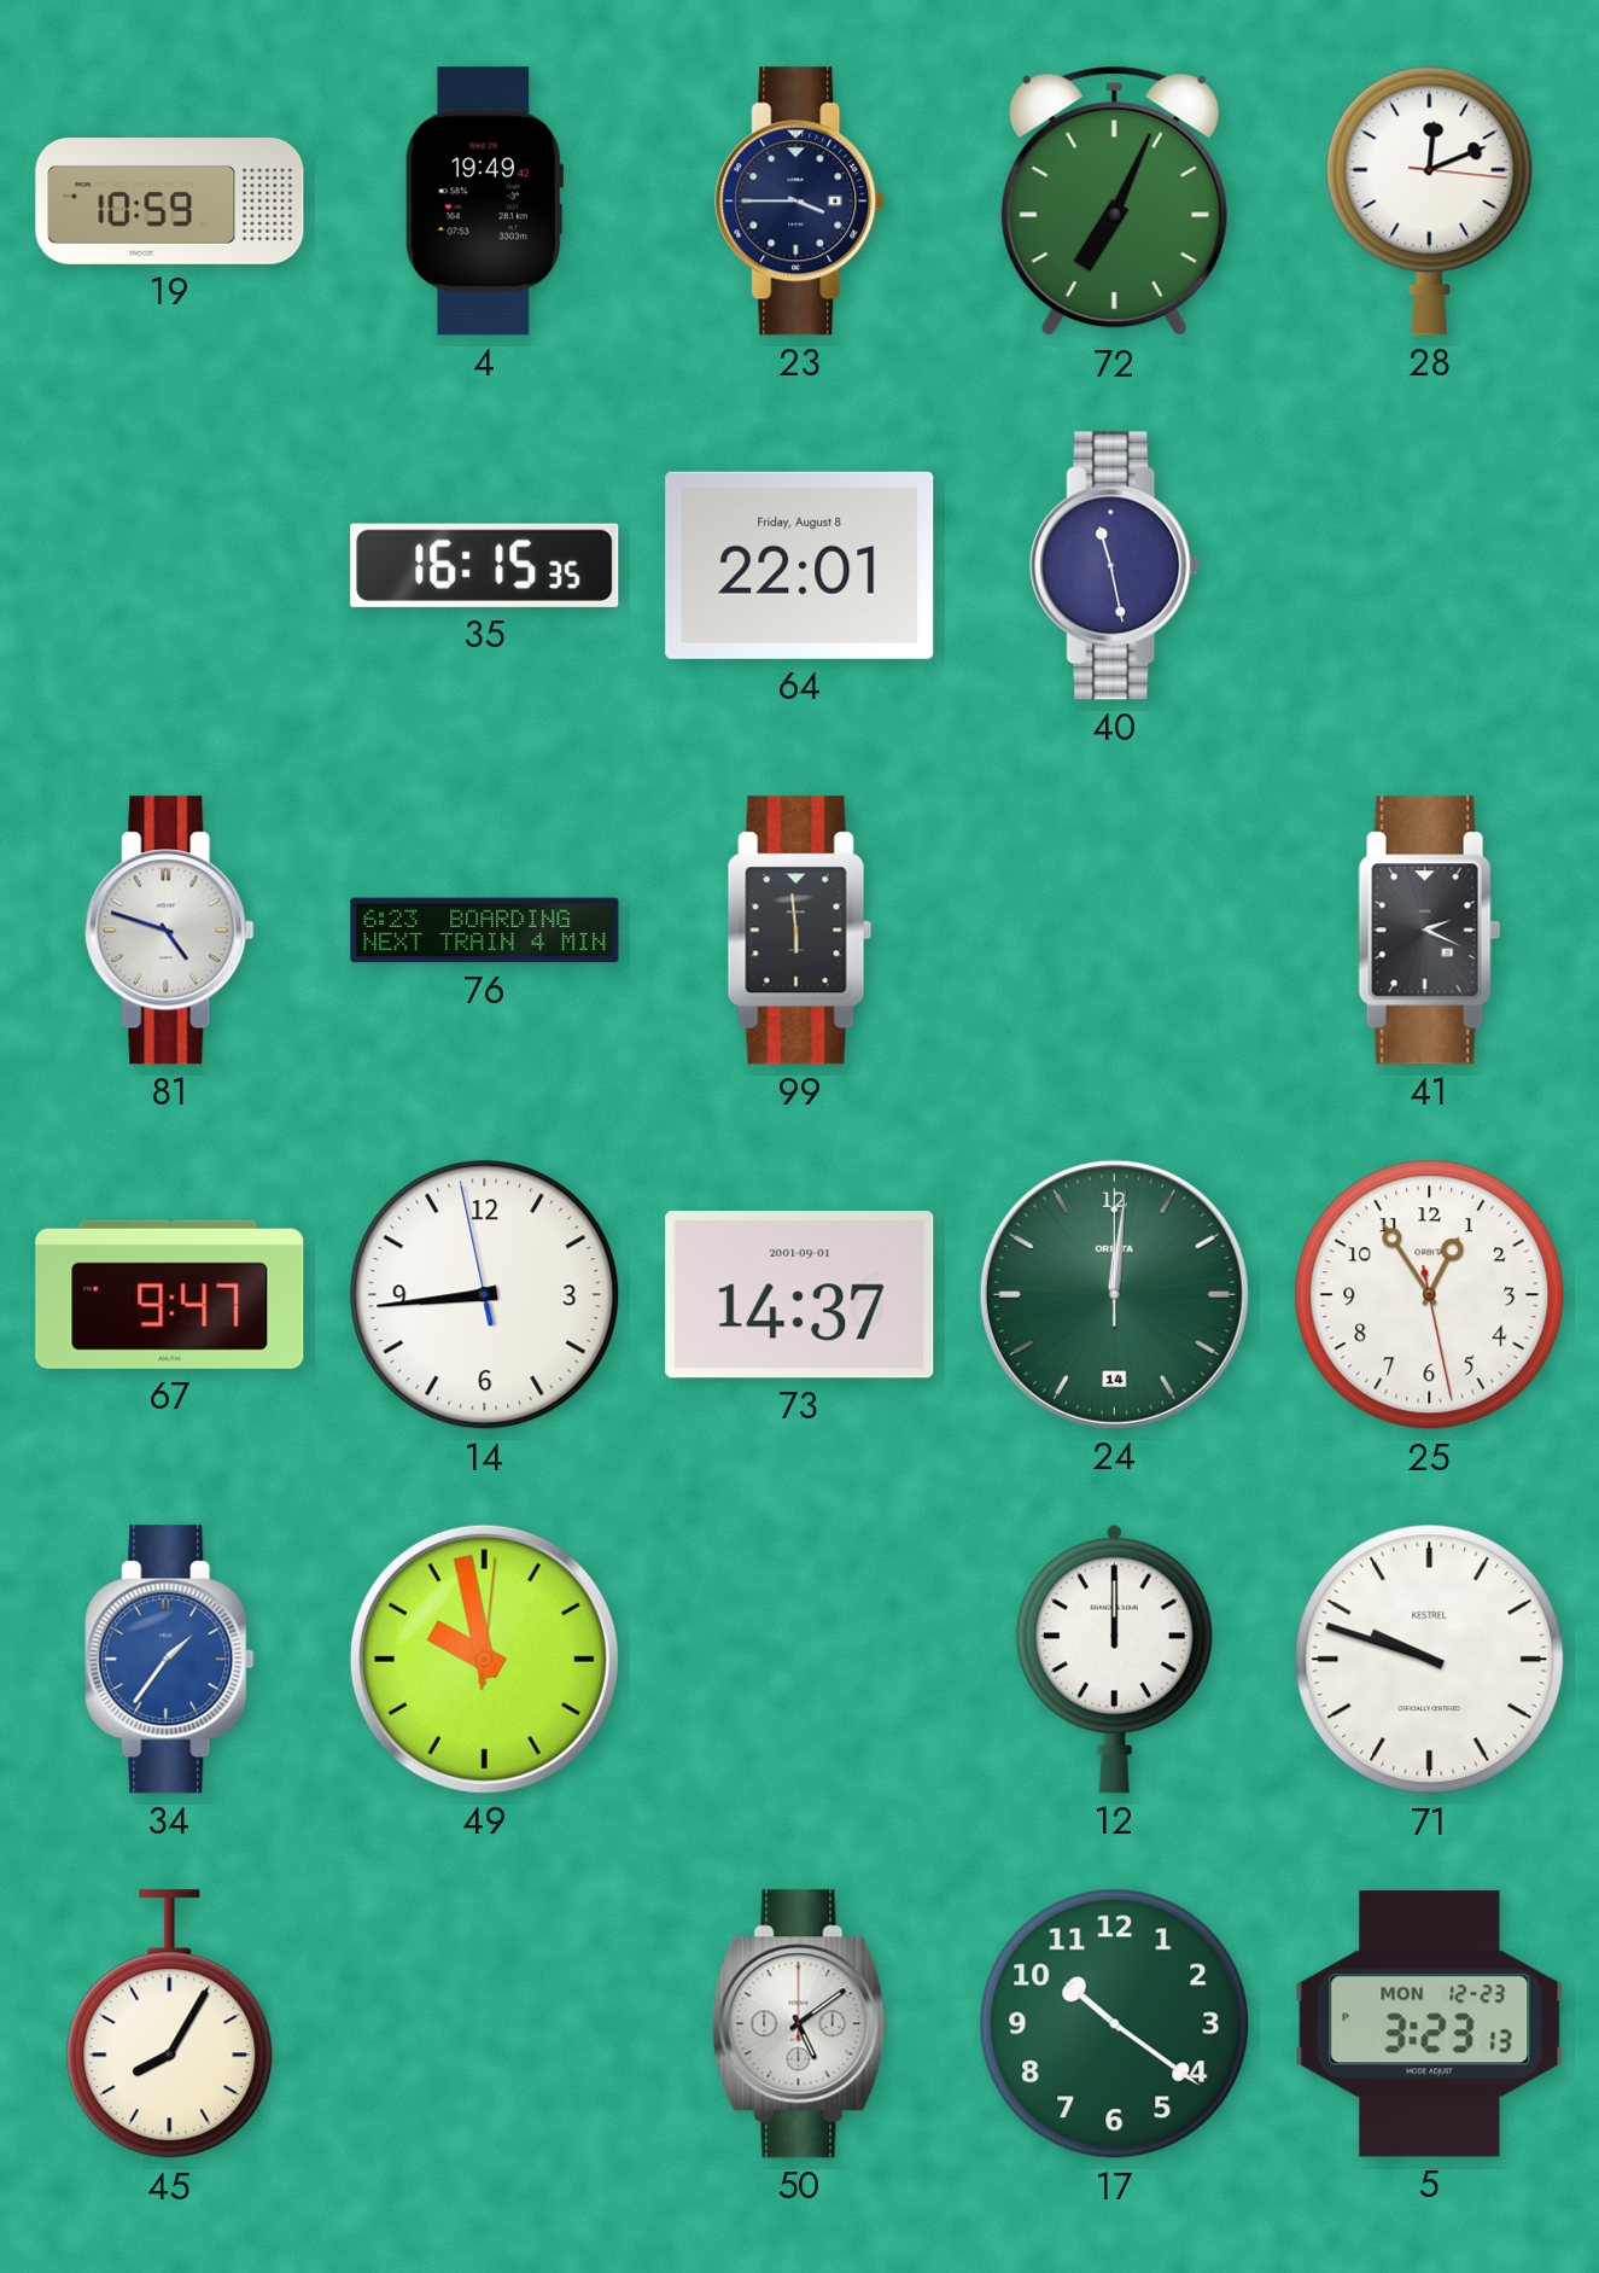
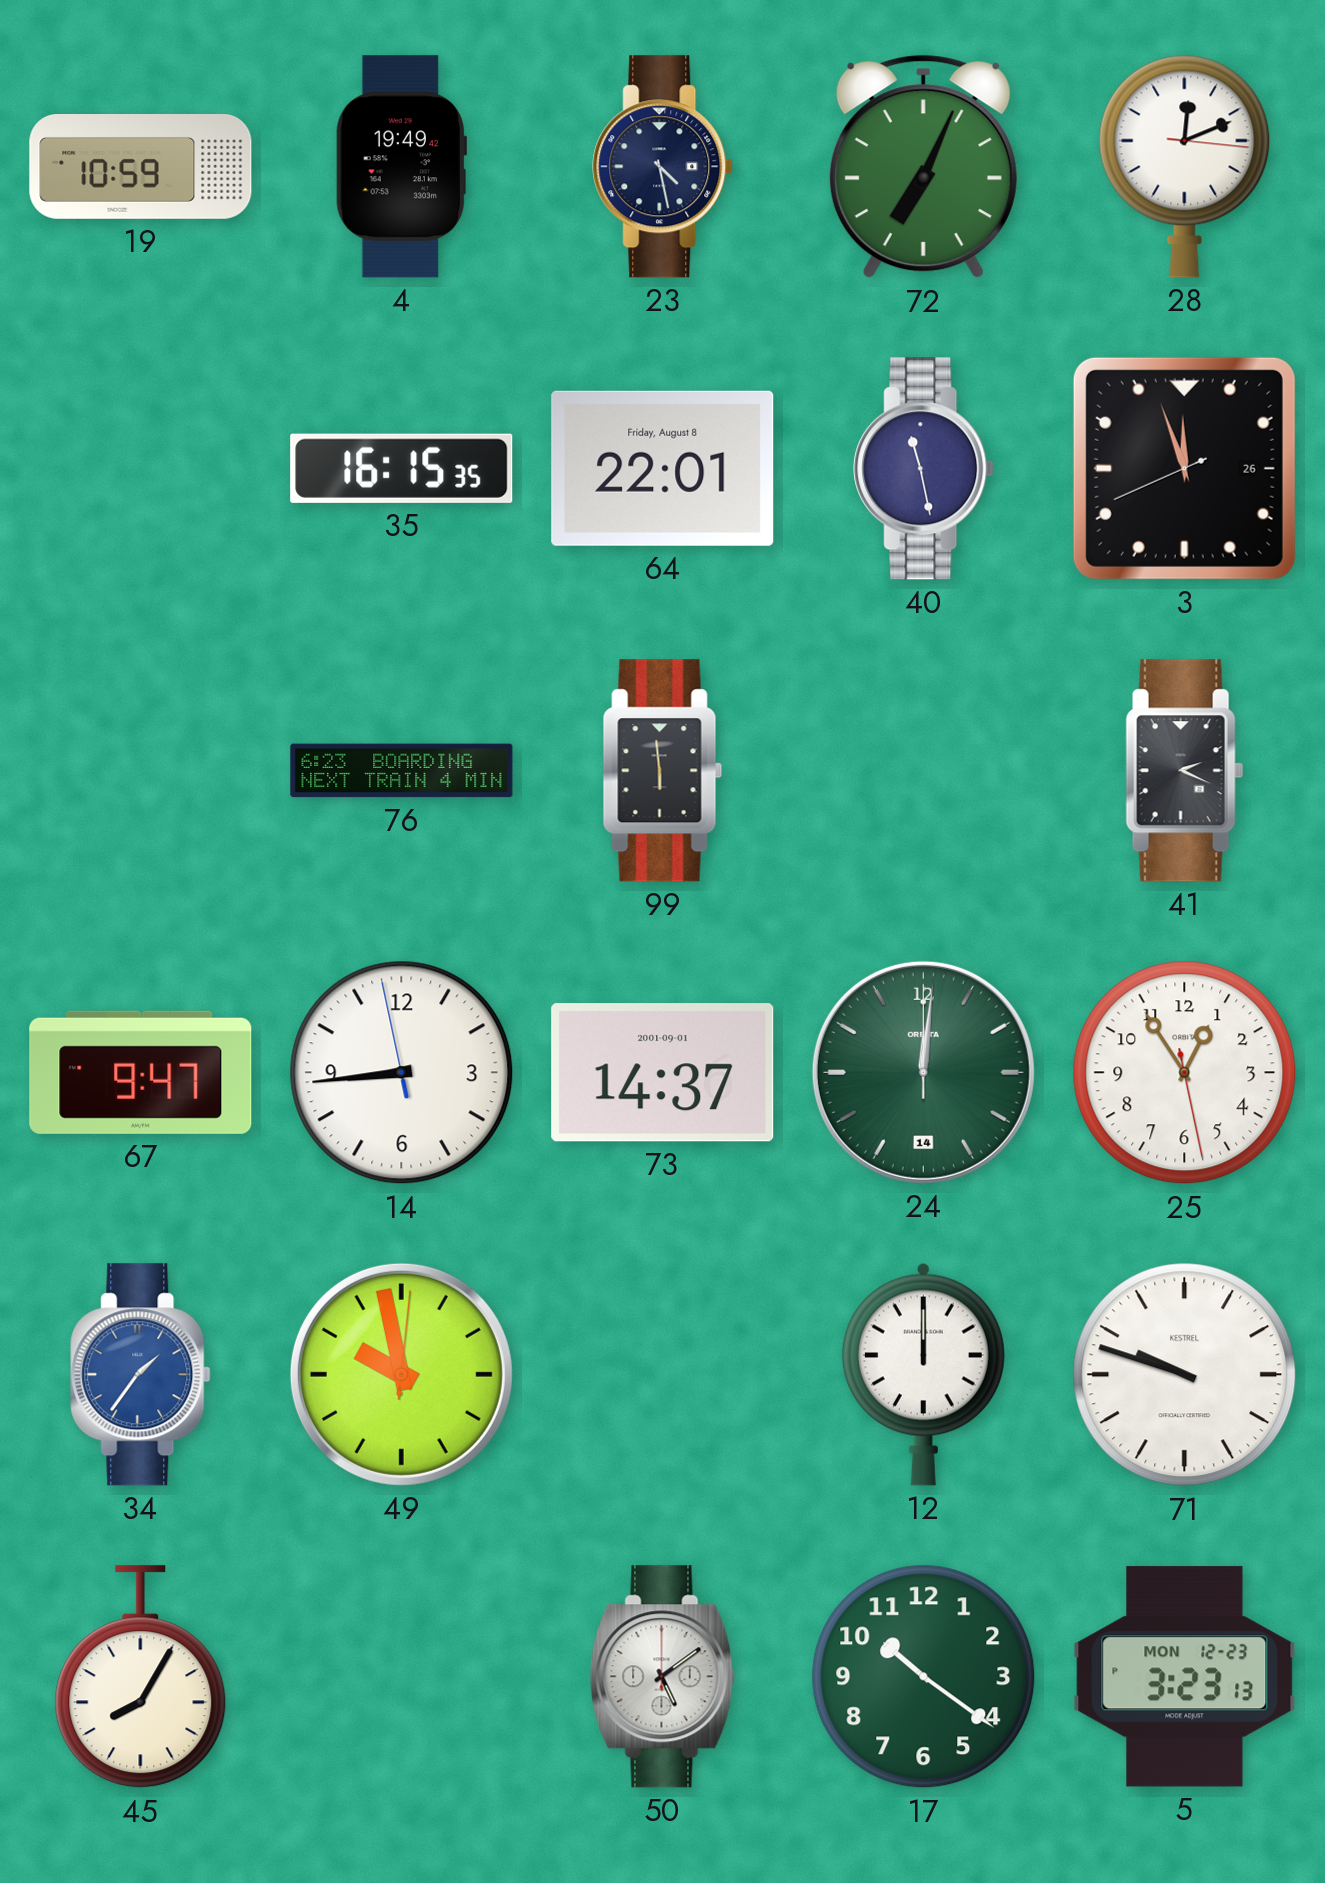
23: 3:45 -> 4:28 (663, 167)
3: none -> 11:56 (1184, 468)
81: 4:48 -> none (170, 931)
